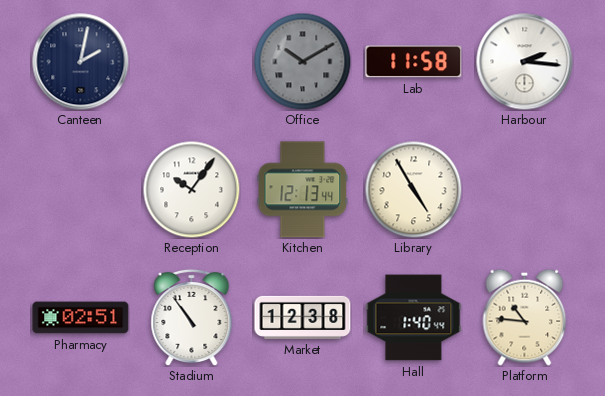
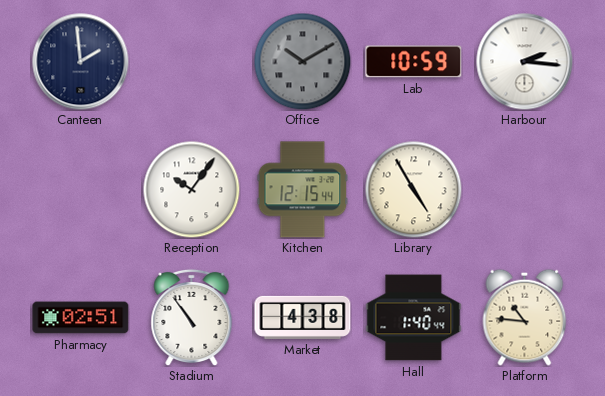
Canteen: 2:02 -> 1:59 (81, 62)
Lab: 11:58 -> 10:59 (414, 62)
Kitchen: 12:13 -> 12:15 (303, 190)
Market: 12:38 -> 4:38 (303, 317)
